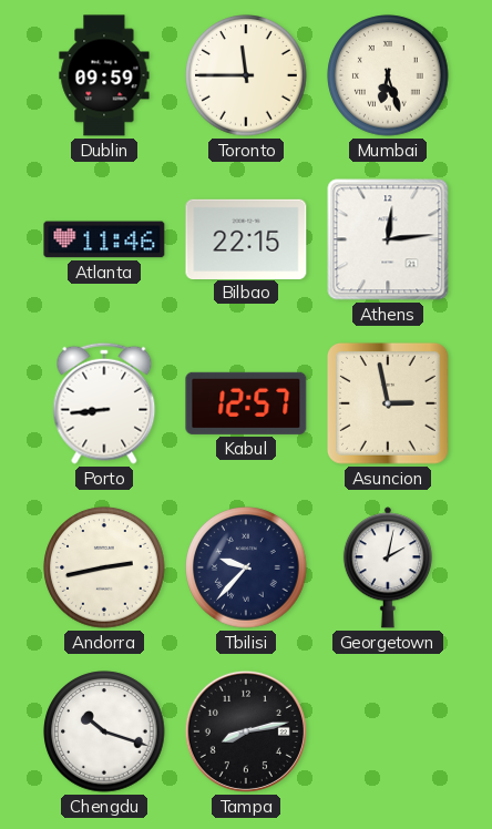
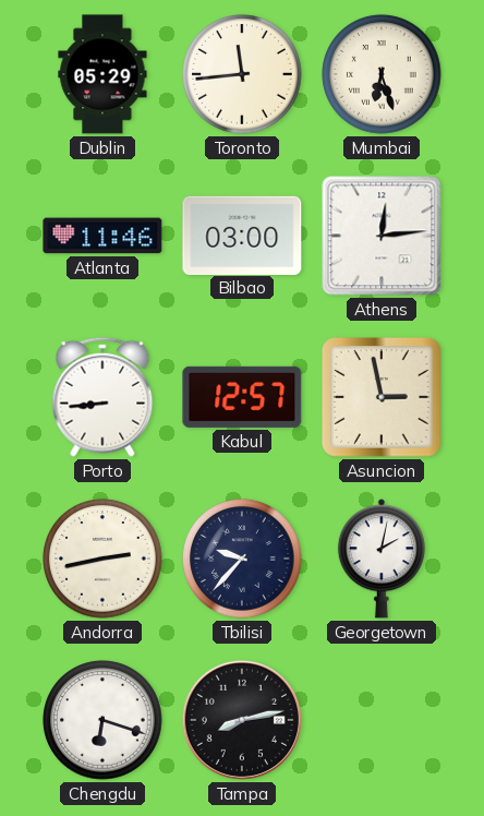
Dublin: 09:59 -> 05:29 (102, 74)
Toronto: 11:45 -> 11:44 (242, 74)
Bilbao: 22:15 -> 03:00 (242, 235)
Chengdu: 10:18 -> 6:18 (102, 720)
